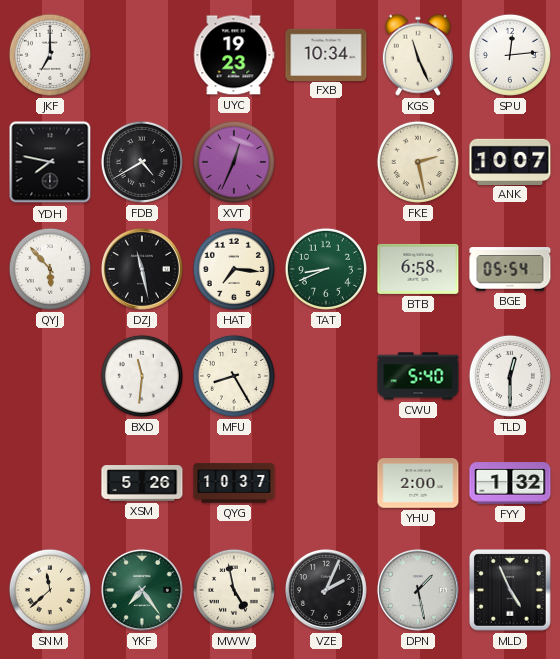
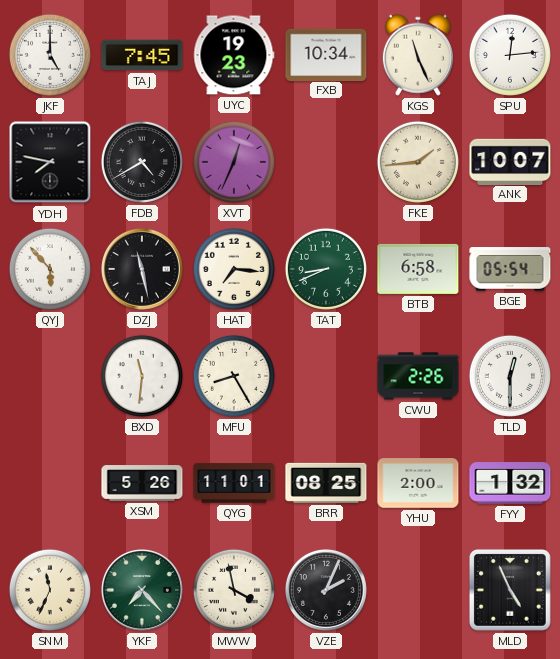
JKF: 7:00 -> 5:00 (50, 55)
TAJ: none -> 7:45 (142, 55)
FKE: 2:28 -> 1:44 (418, 162)
CWU: 5:40 -> 2:26 (418, 376)
QYG: 10:37 -> 11:01 (234, 483)
BRR: none -> 08:25 (326, 483)
SNM: 11:38 -> 11:34 (50, 590)
YKF: 7:24 -> 7:23 (142, 590)
MWW: 4:58 -> 3:58 (234, 590)
DPN: 1:28 -> none (418, 590)
